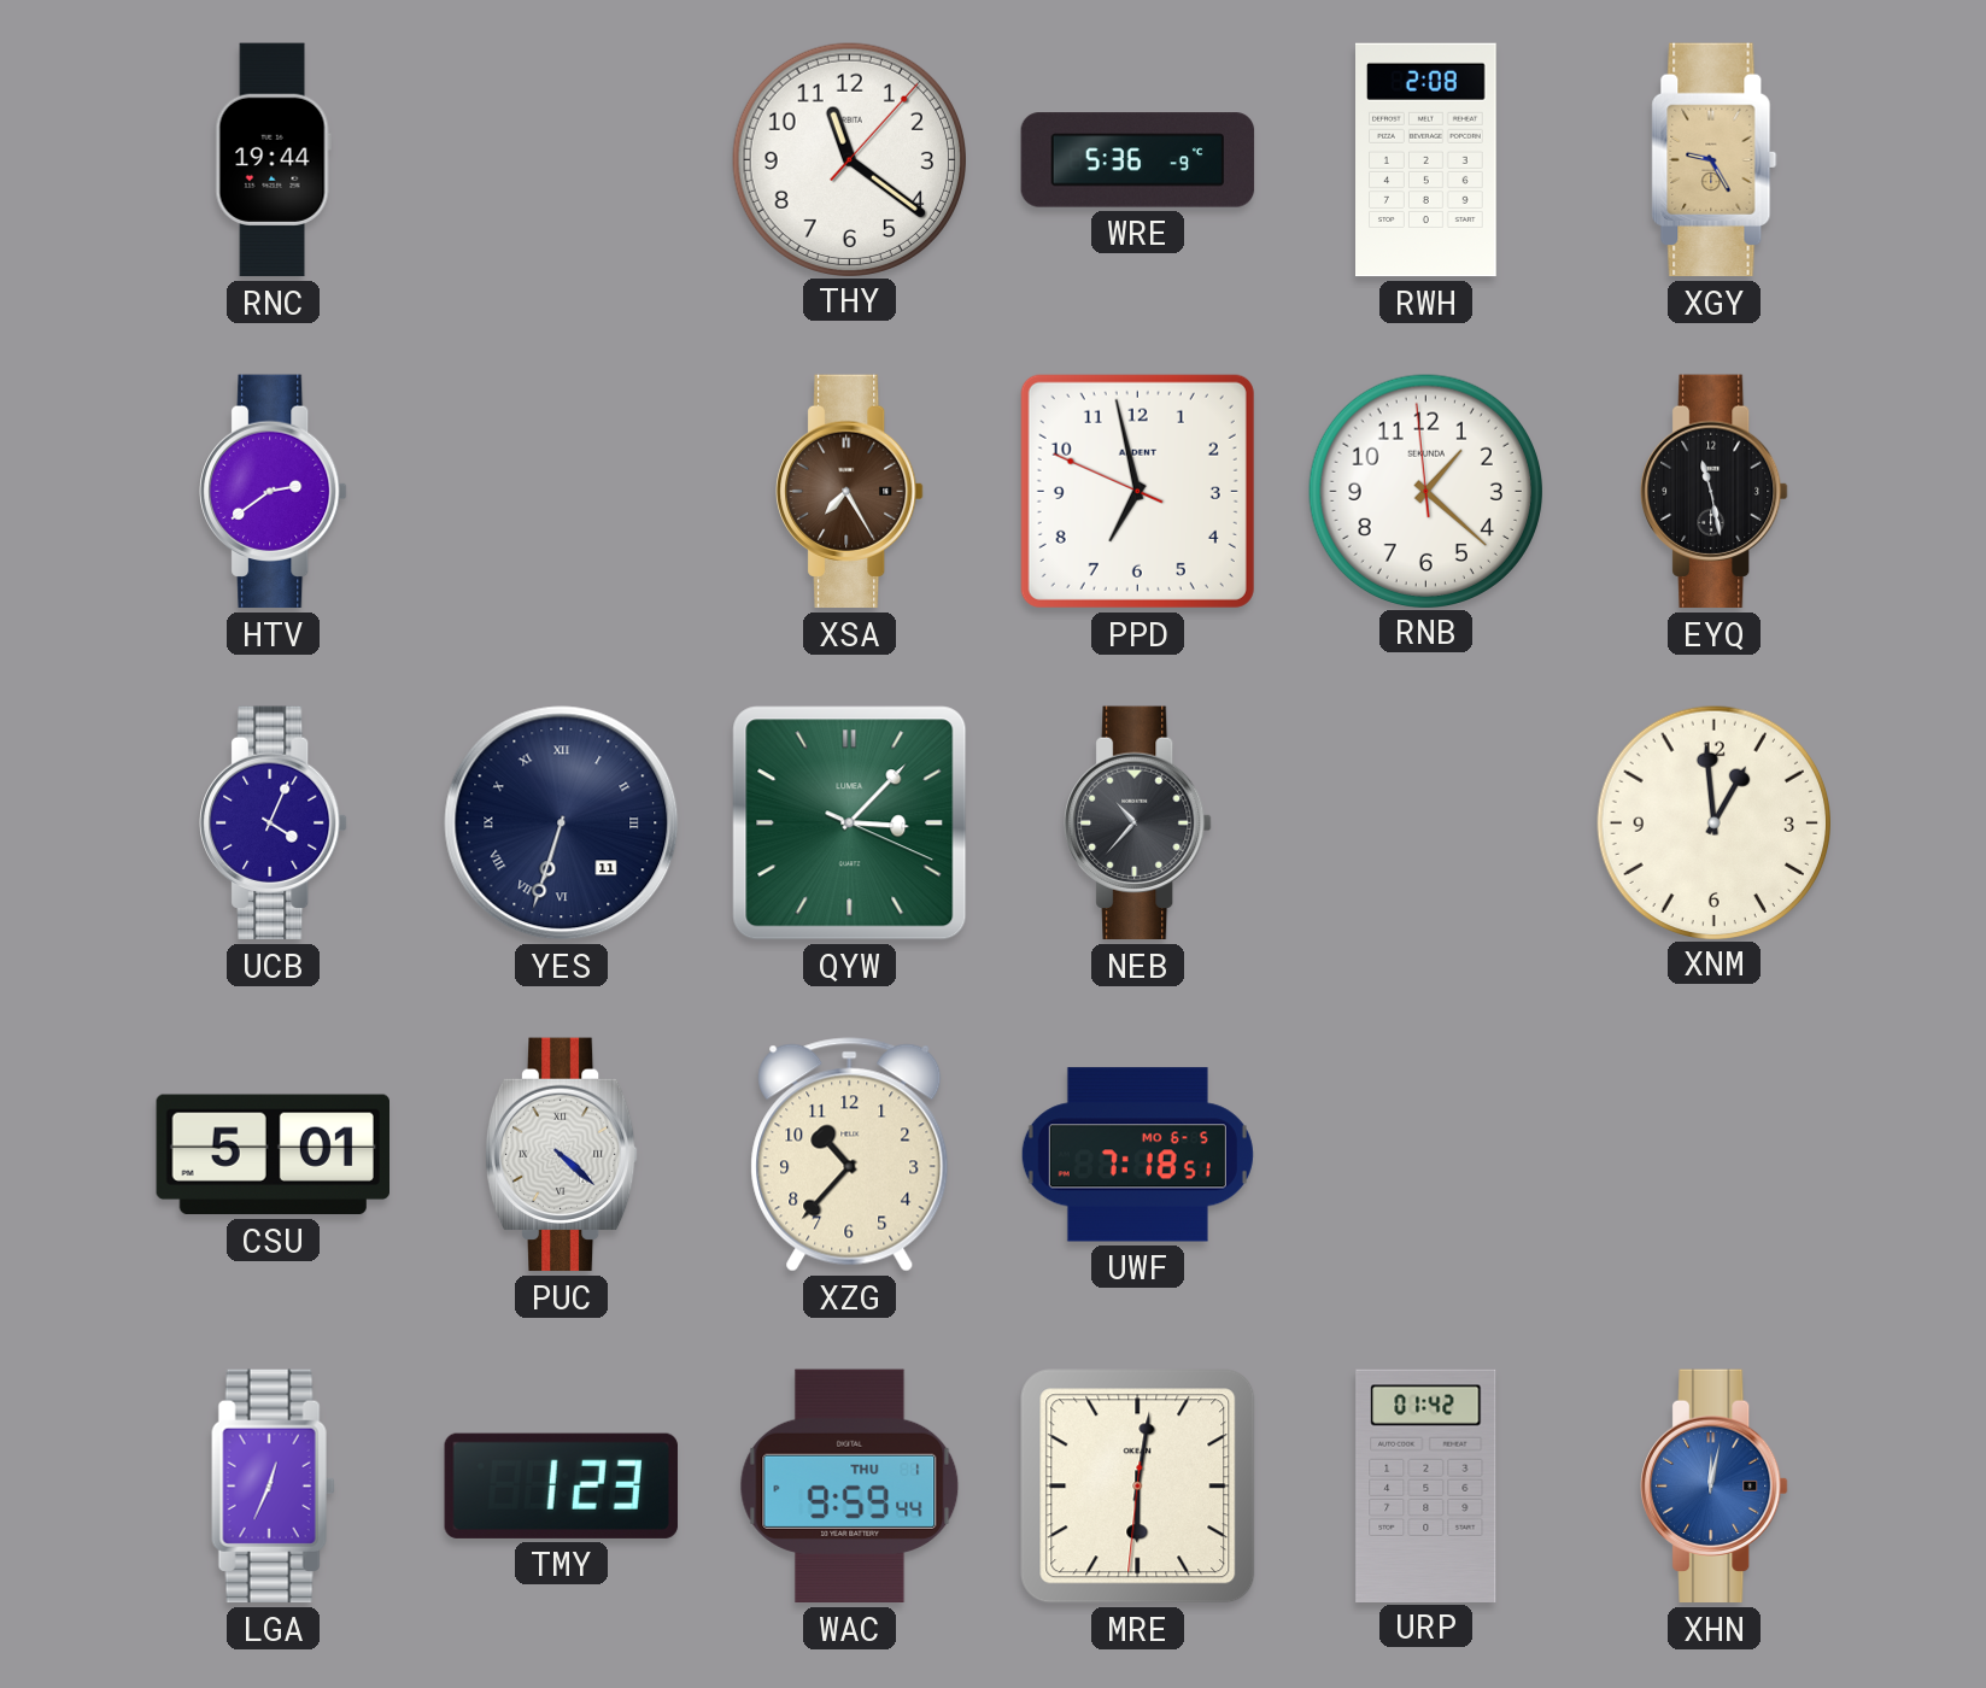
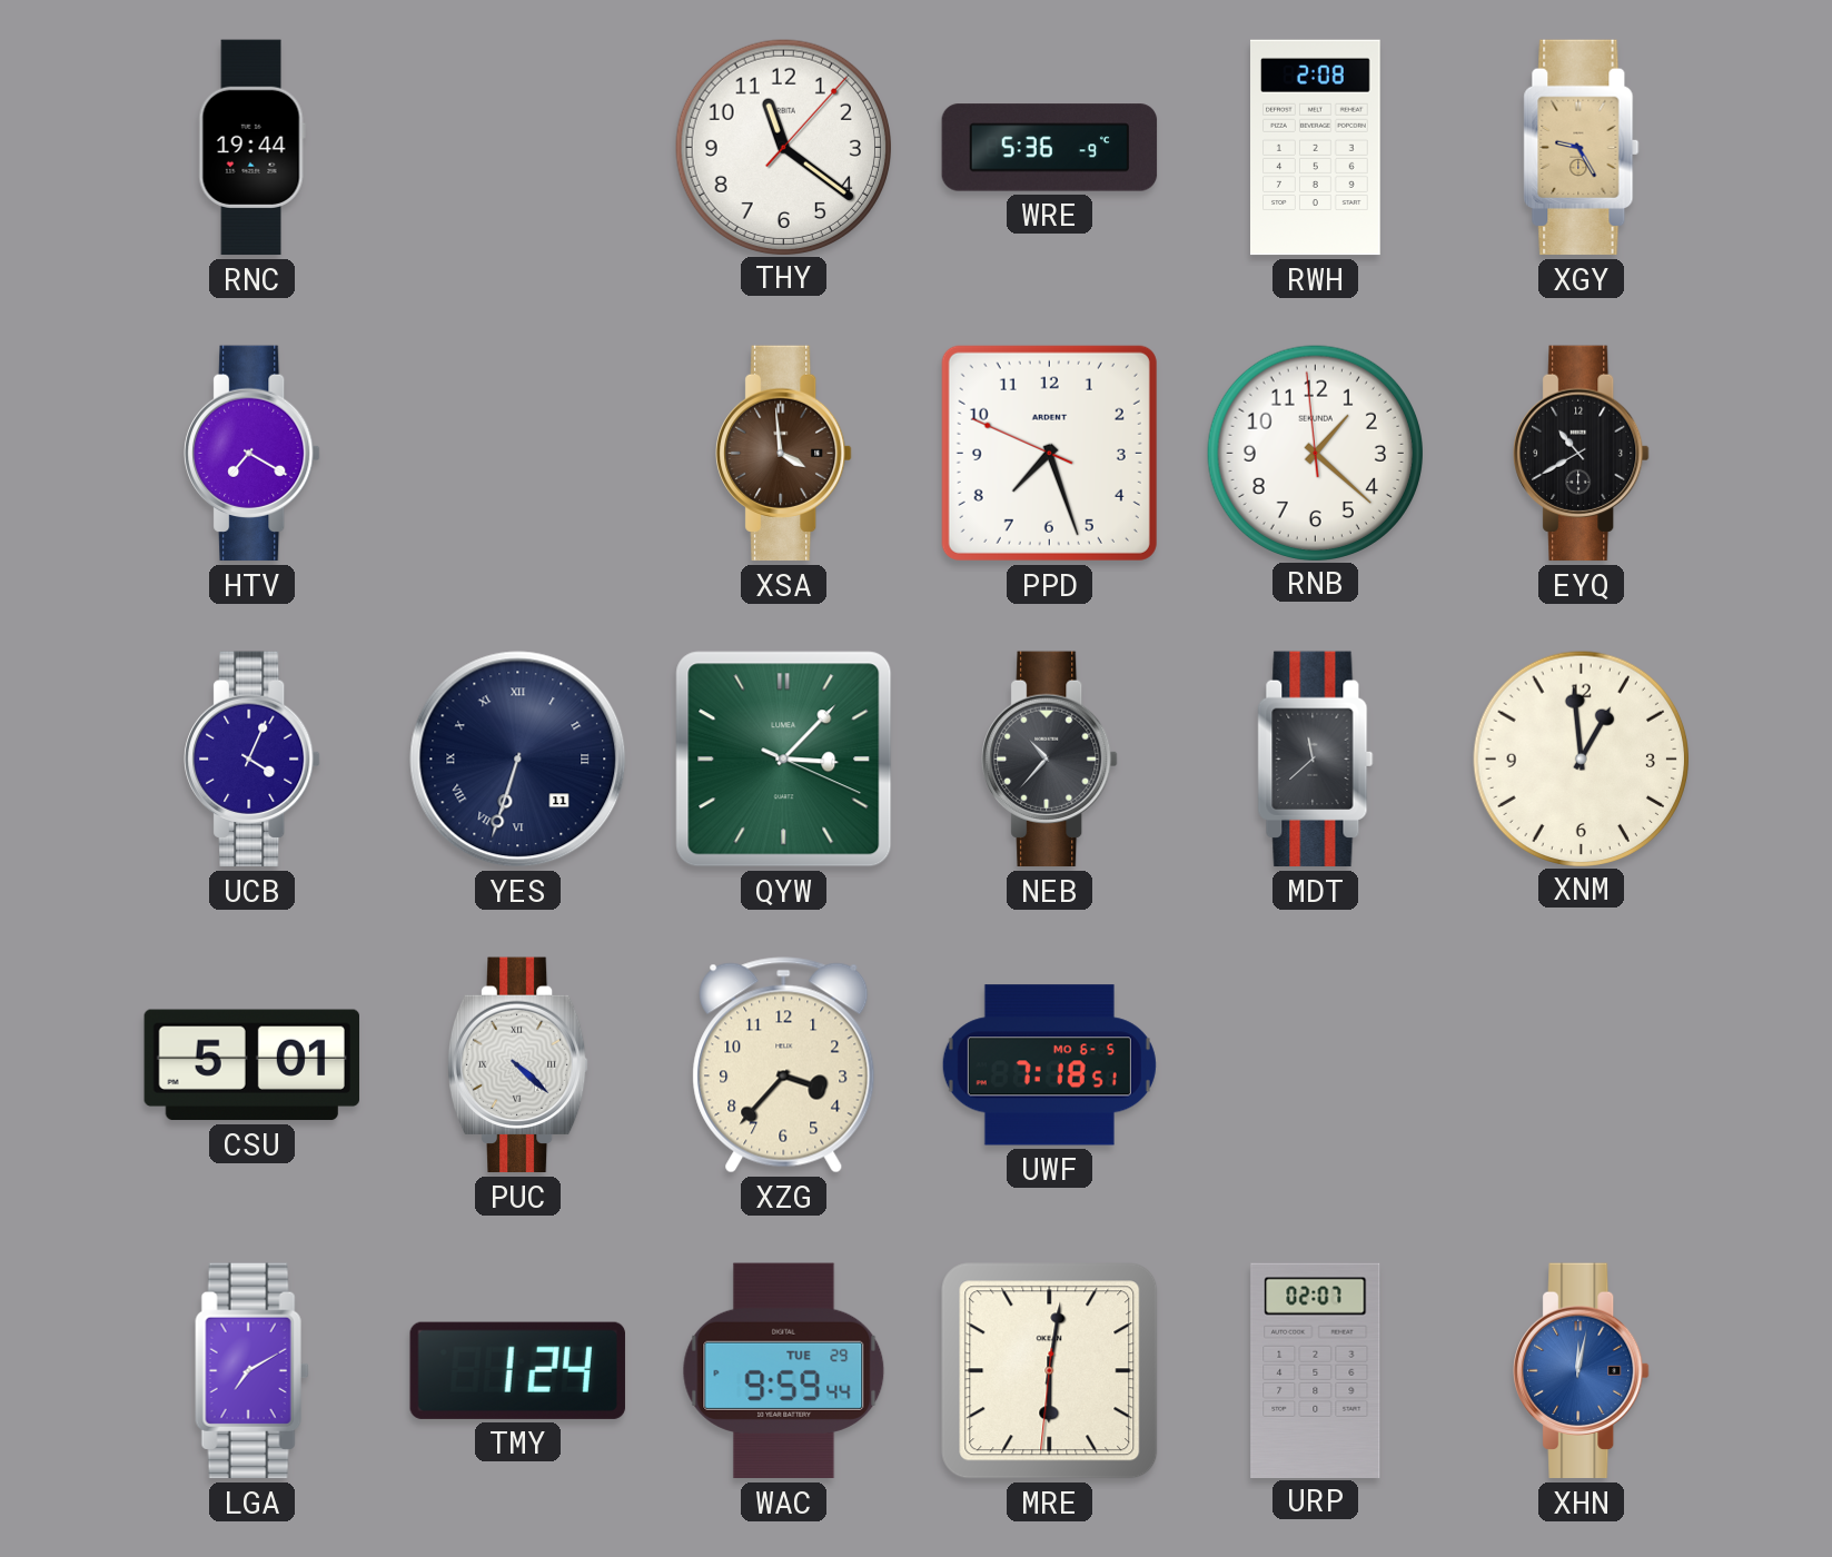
HTV: 2:39 -> 7:20 (252, 454)
XSA: 7:25 -> 3:59 (784, 454)
PPD: 6:57 -> 7:26 (1049, 453)
EYQ: 11:28 -> 10:40 (1582, 454)
MDT: none -> 11:38 (1316, 760)
XZG: 10:37 -> 3:37 (784, 1065)
LGA: 12:34 -> 7:10 (252, 1371)
TMY: 1:23 -> 1:24 (517, 1370)
WAC date: THU 1 -> TUE 29 (784, 1371)
URP: 01:42 -> 02:07 (1316, 1370)
